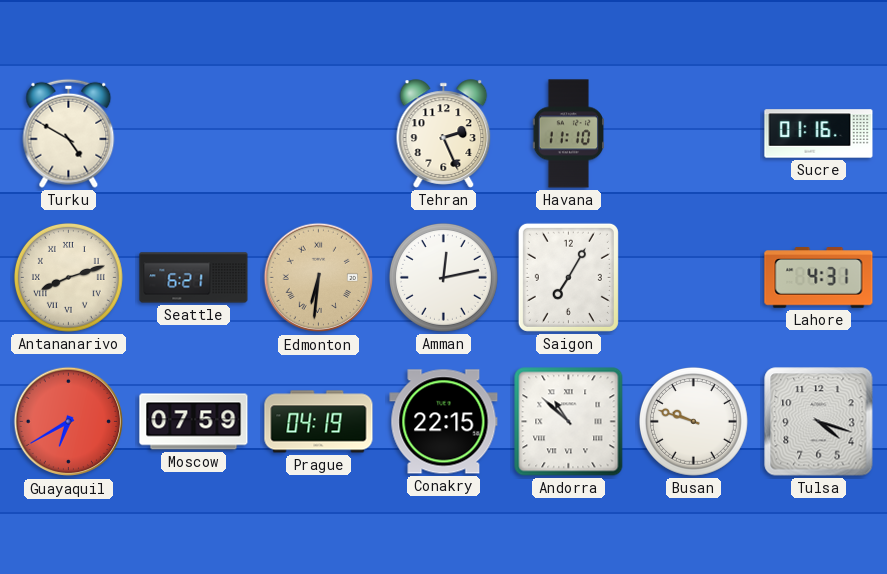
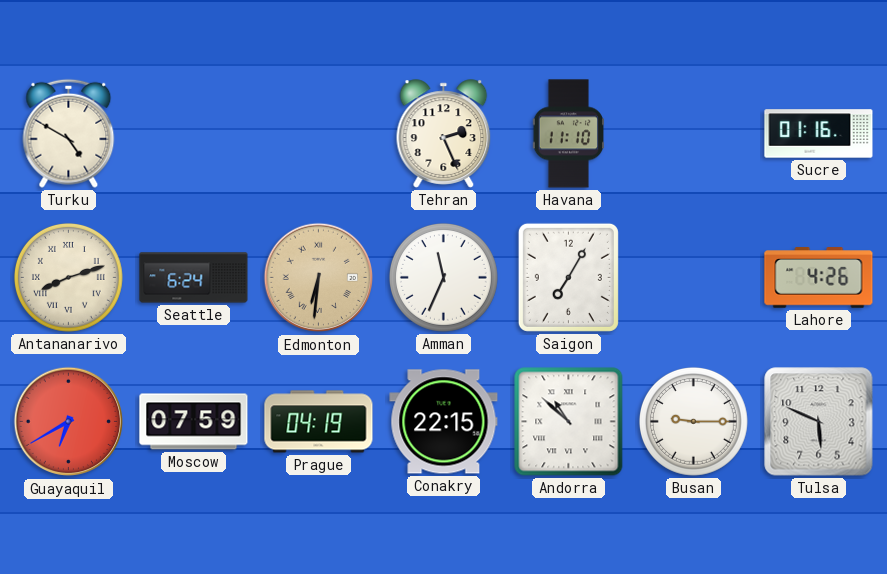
Seattle: 6:21 -> 6:24 (194, 278)
Amman: 12:13 -> 11:34 (443, 277)
Lahore: 4:31 -> 4:26 (819, 278)
Busan: 9:48 -> 9:15 (693, 421)
Tulsa: 4:18 -> 5:49 (819, 422)
